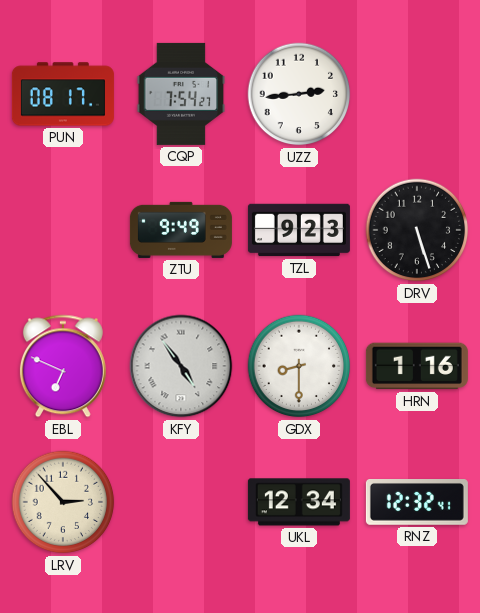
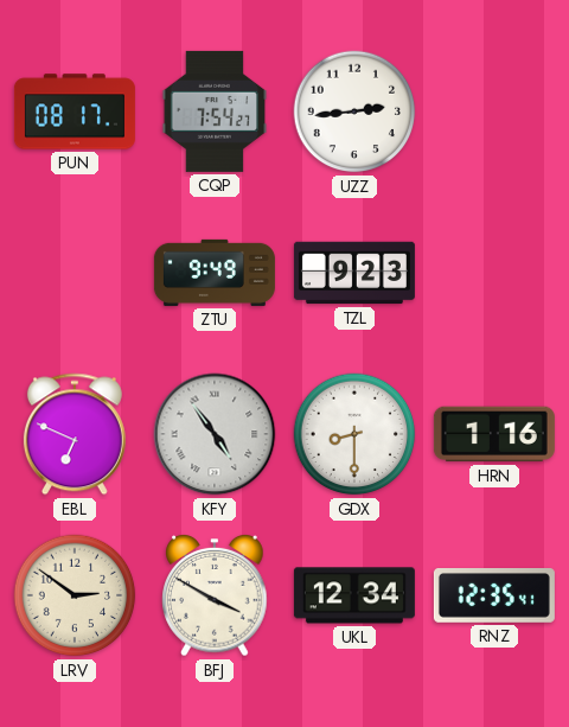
DRV: 5:27 -> none (417, 230)
LRV: 2:53 -> 2:51 (75, 595)
BFJ: none -> 3:50 (215, 597)
RNZ: 12:32 -> 12:35 (494, 597)
